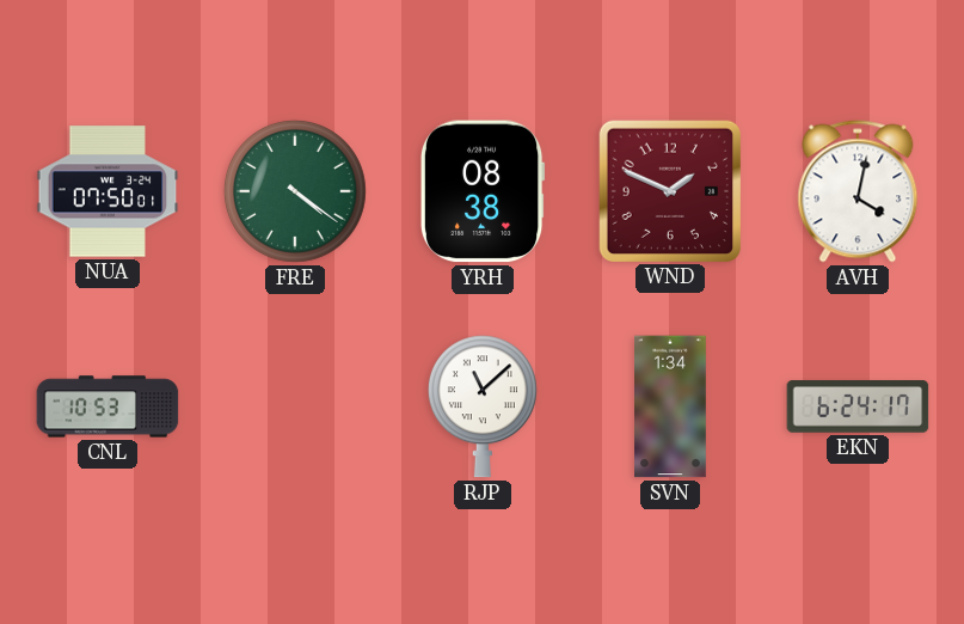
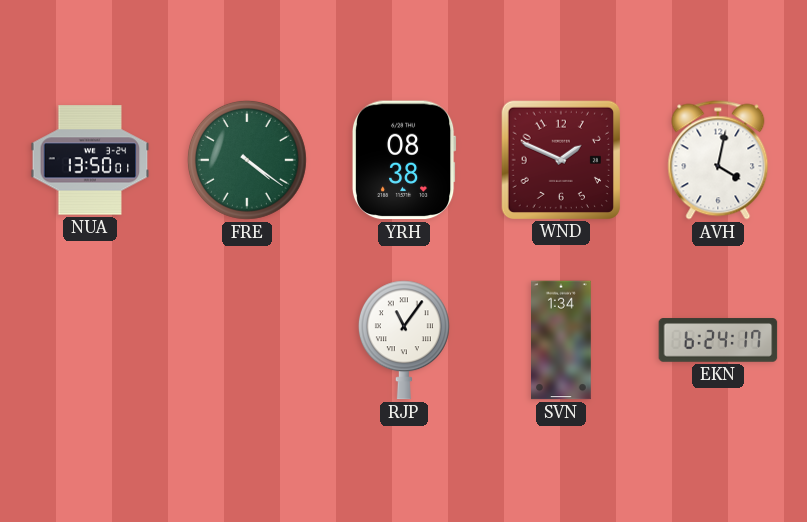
NUA: 07:50 -> 13:50 (90, 160)
CNL: 10:53 -> none (108, 406)
RJP: 11:08 -> 11:06 (404, 340)
